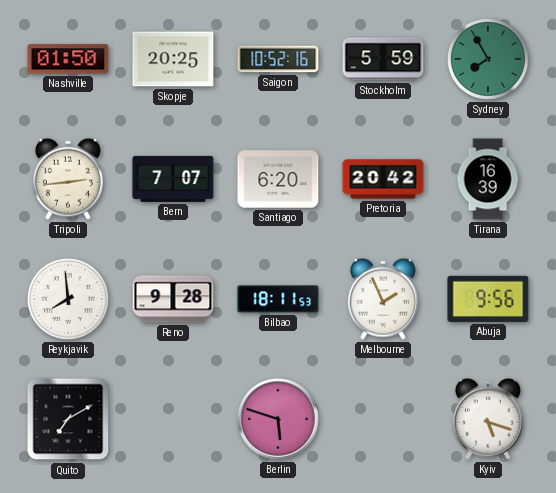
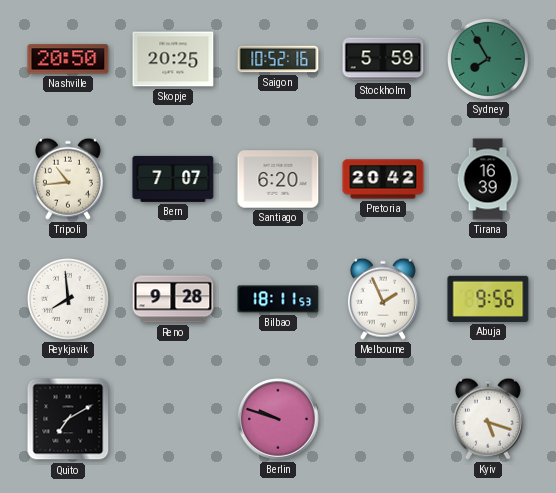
Nashville: 01:50 -> 20:50 (68, 59)
Tripoli: 2:44 -> 10:44 (68, 179)
Berlin: 5:48 -> 9:48 (278, 419)
